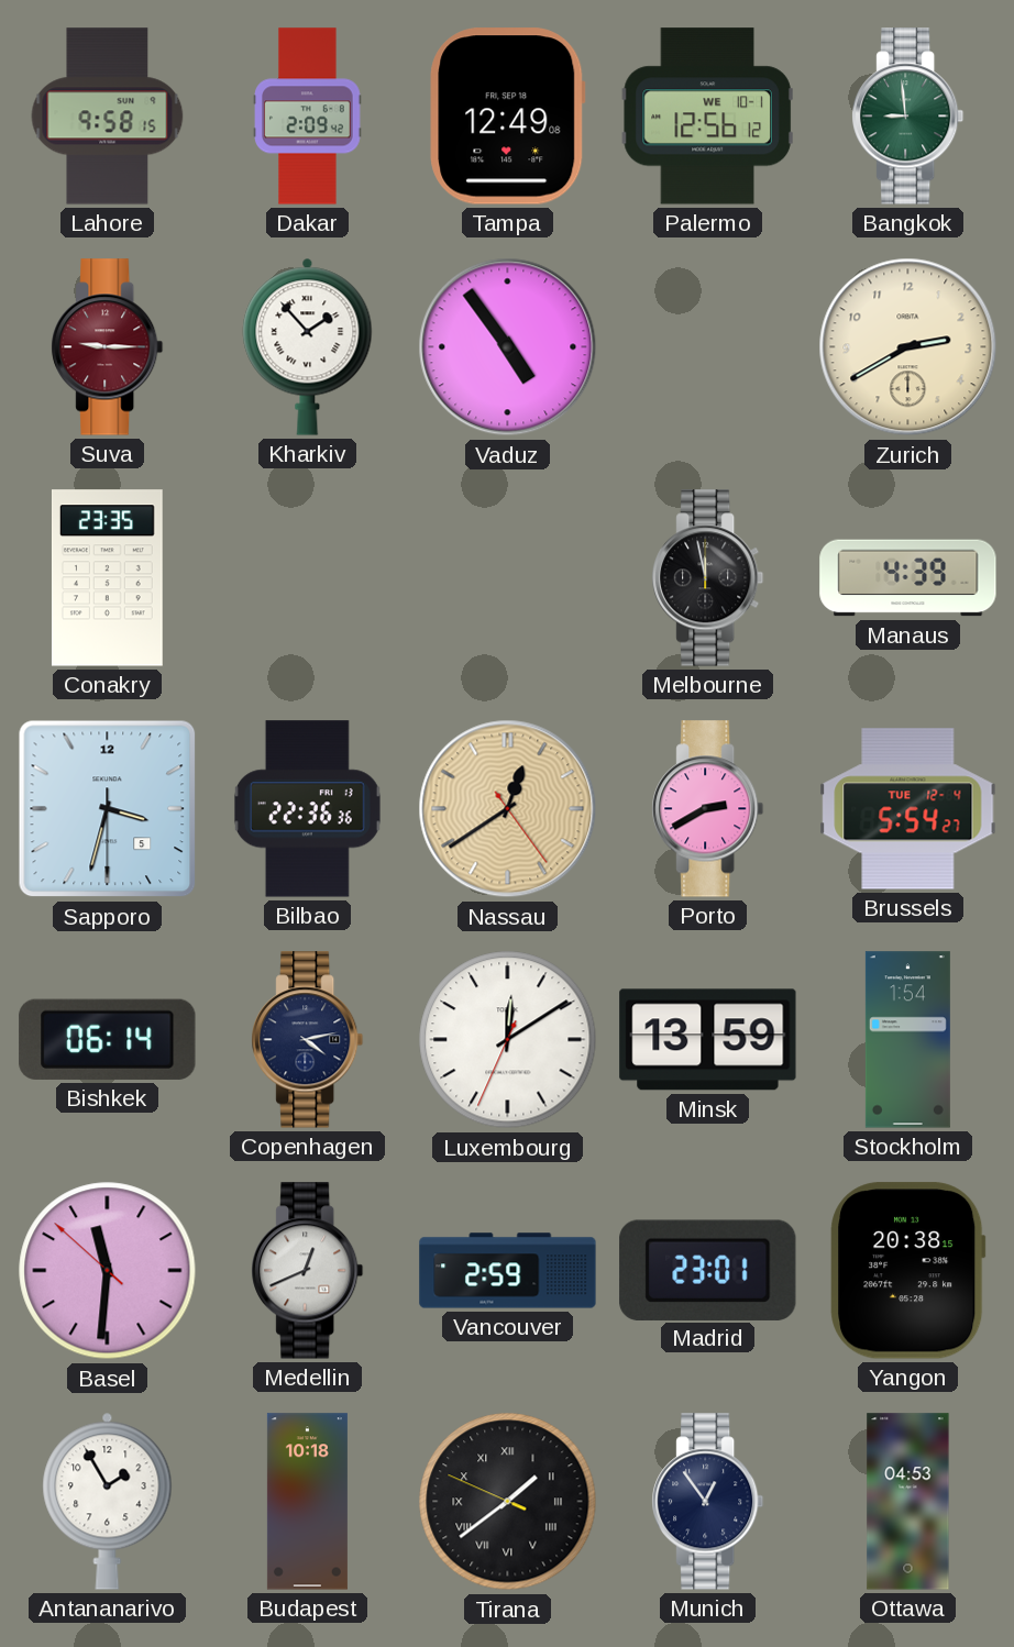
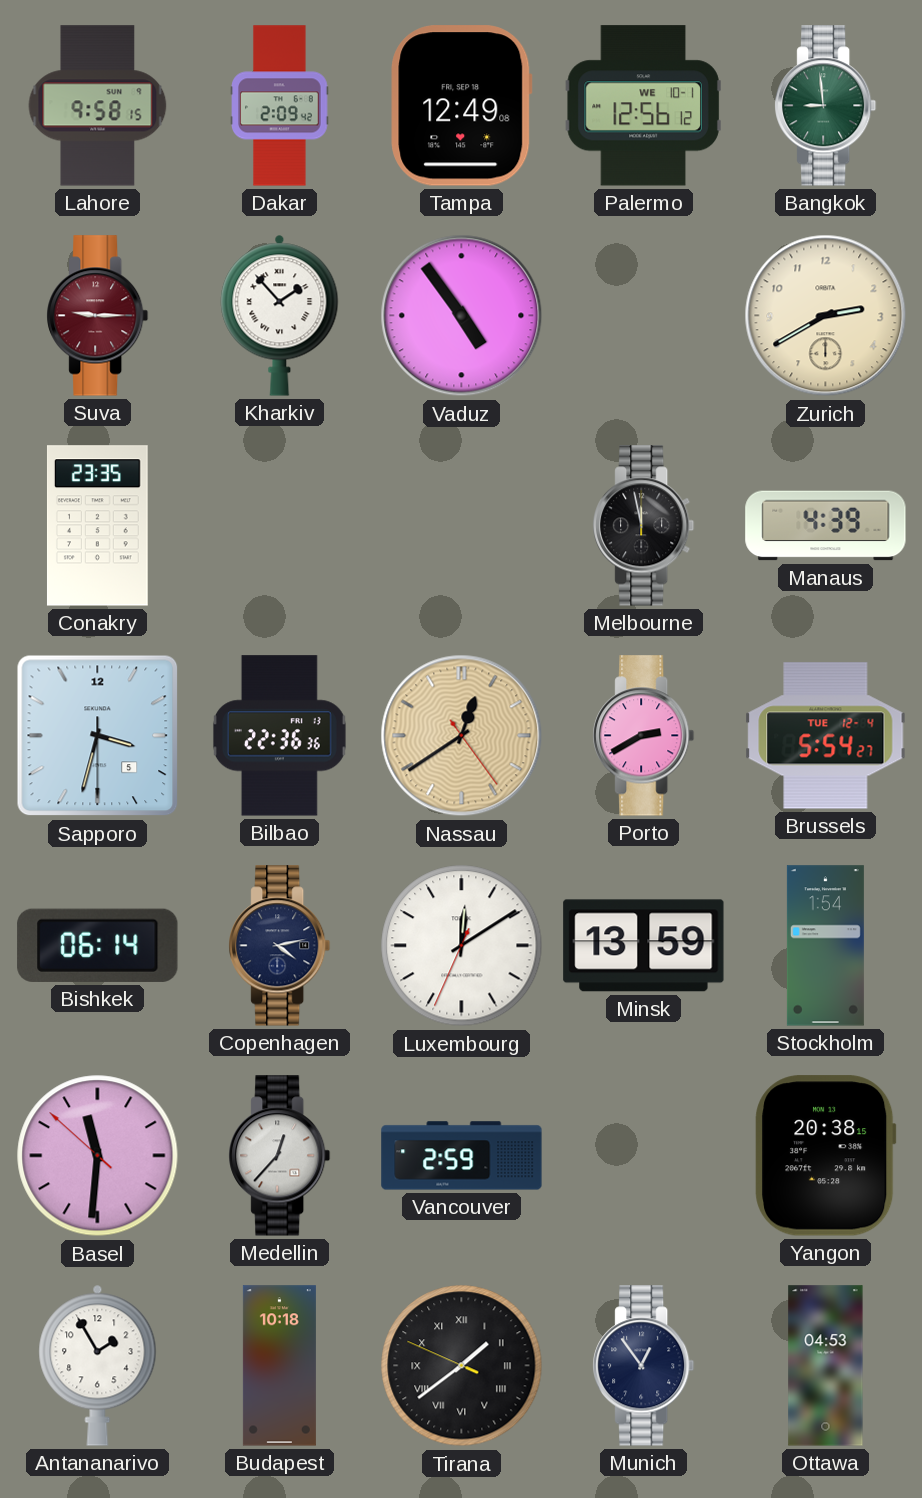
Medellin: 12:41 -> 12:37 (280, 1156)
Madrid: 23:01 -> none (708, 1270)
